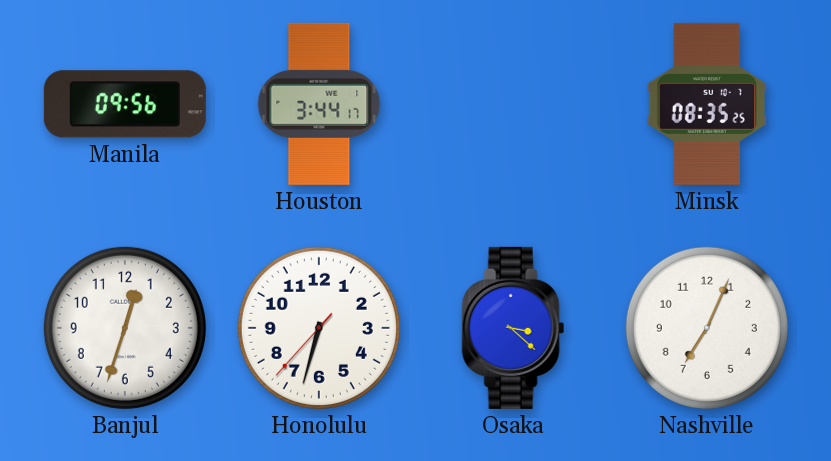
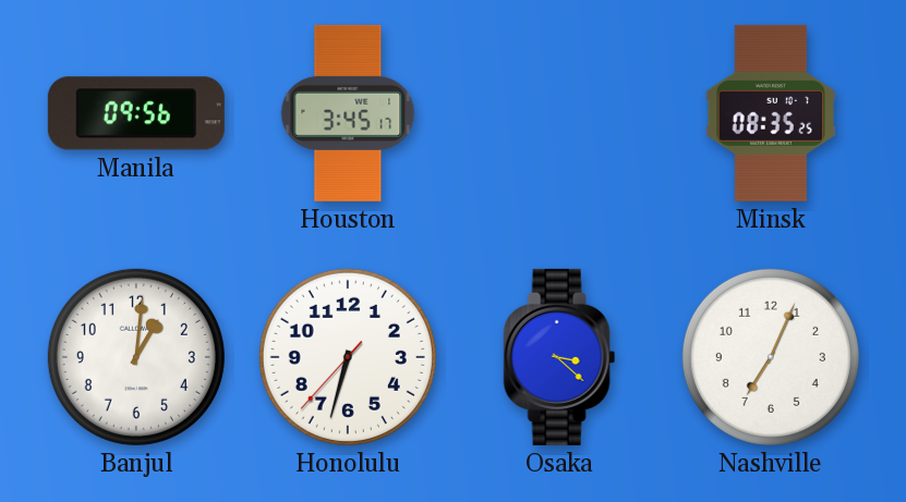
Houston: 3:44 -> 3:45 (348, 113)
Banjul: 12:33 -> 1:01 (136, 357)
